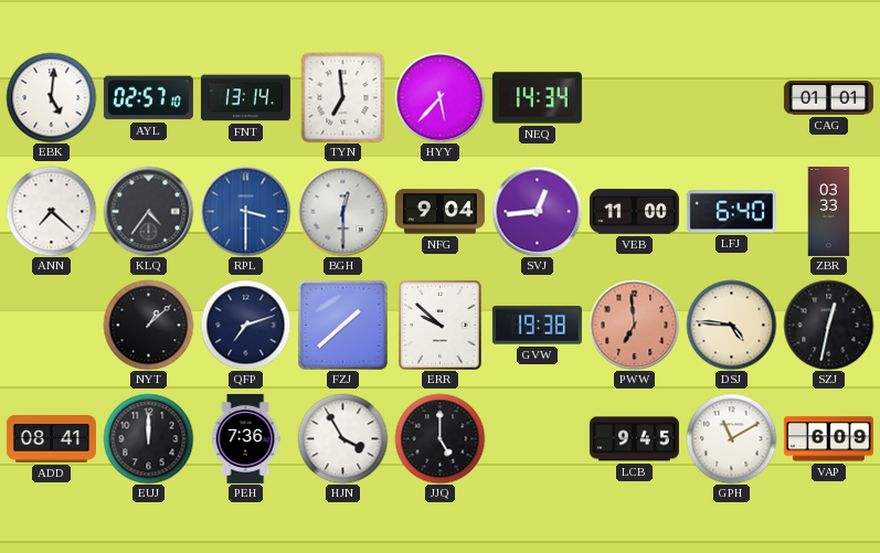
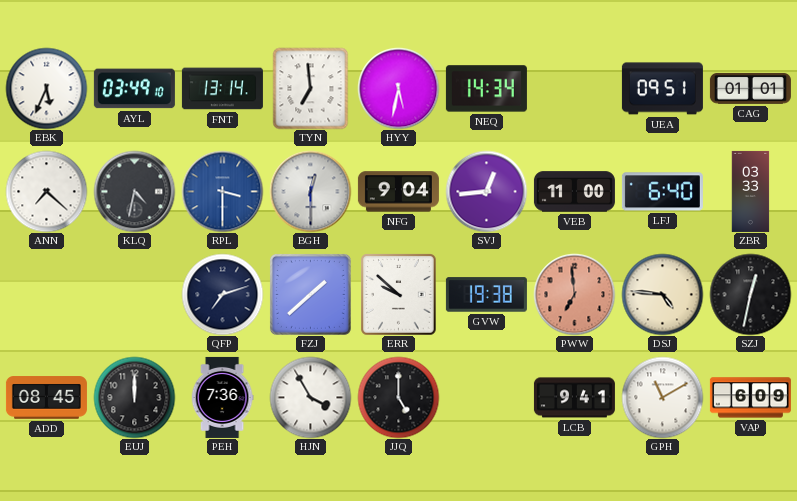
EBK: 5:01 -> 5:34 (46, 88)
AYL: 02:57 -> 03:49 (134, 89)
HYY: 5:37 -> 5:32 (398, 88)
UEA: none -> 09:51 (662, 89)
KLQ: 4:36 -> 4:32 (134, 191)
NYT: 1:08 -> none (148, 325)
ADD: 08:41 -> 08:45 (46, 398)
LCB: 9:45 -> 9:41 (574, 398)
